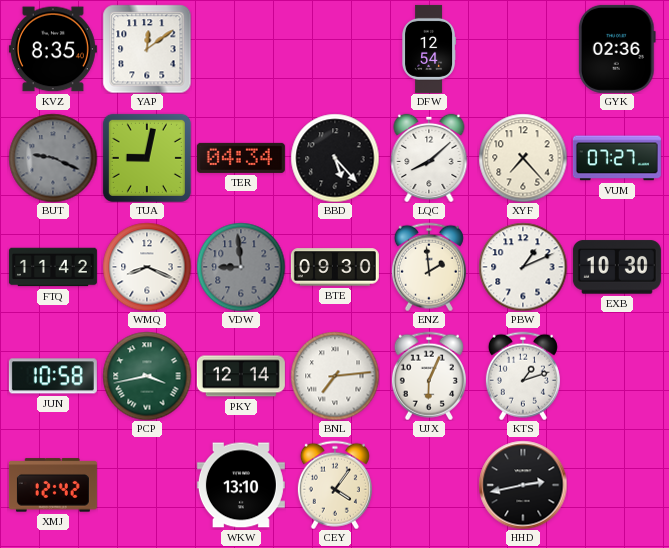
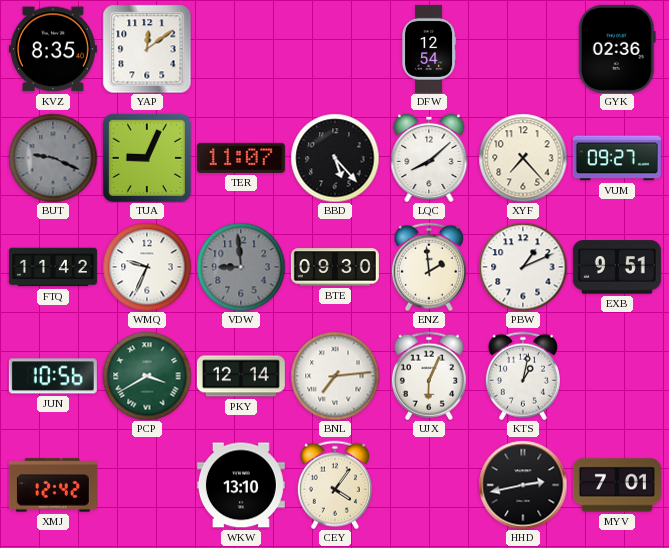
TUA: 9:02 -> 9:04 (147, 158)
TER: 04:34 -> 11:07 (241, 158)
VUM: 07:27 -> 09:27 (617, 158)
WMQ: 8:19 -> 9:34 (147, 267)
EXB: 10:30 -> 9:51 (617, 267)
JUN: 10:58 -> 10:56 (53, 376)
PCP: 3:43 -> 3:40 (147, 376)
KTS: 1:12 -> 1:02 (523, 376)
MYV: none -> 7:01 (617, 485)
